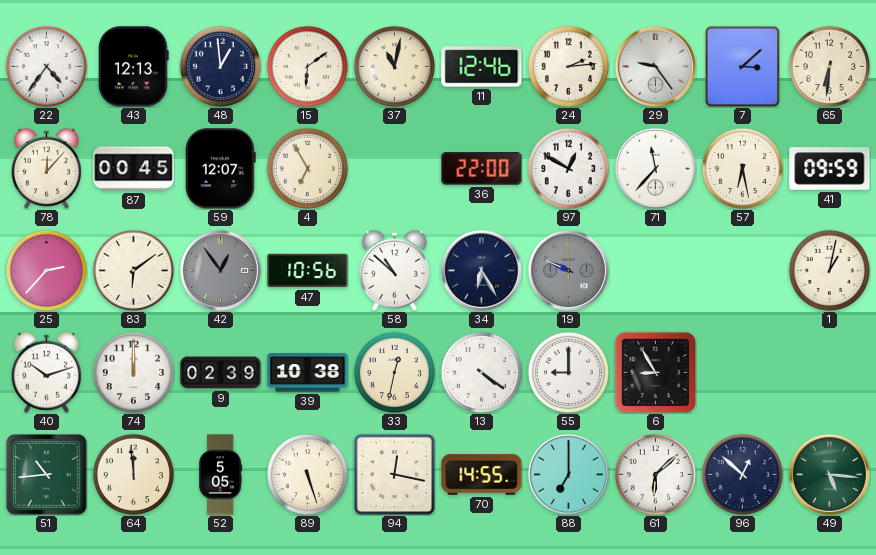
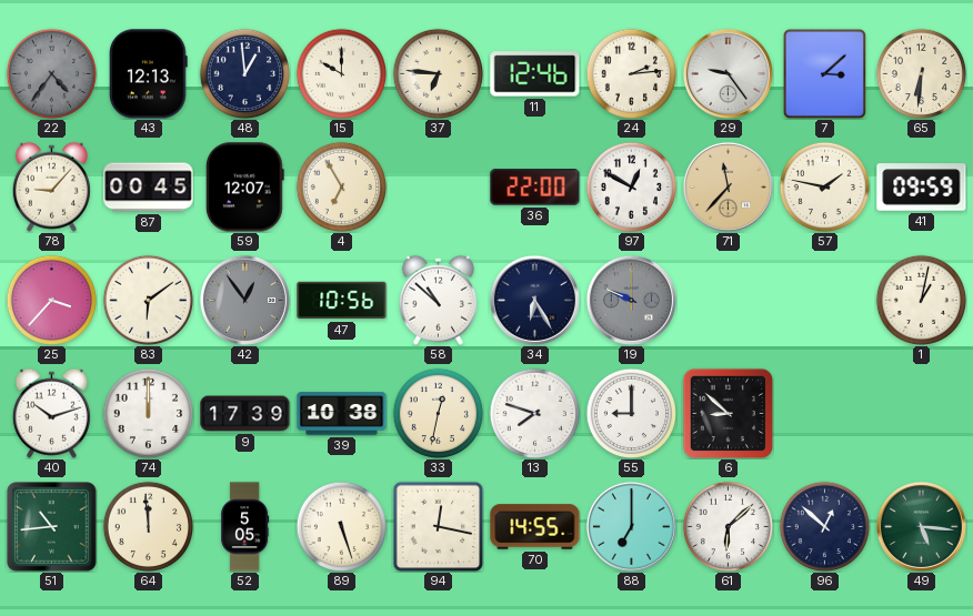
22 dial: white -> grey (51, 73)
15: 6:09 -> 10:00 (341, 73)
37: 11:02 -> 6:46 (438, 73)
78: 12:07 -> 9:07 (51, 186)
71 dial: white -> champagne (728, 186)
57: 6:28 -> 1:47 (824, 186)
25: 2:37 -> 3:37 (51, 300)
9: 02:39 -> 17:39 (245, 414)
13: 4:21 -> 7:48 (534, 413)
6: 8:55 -> 8:52 (728, 413)
